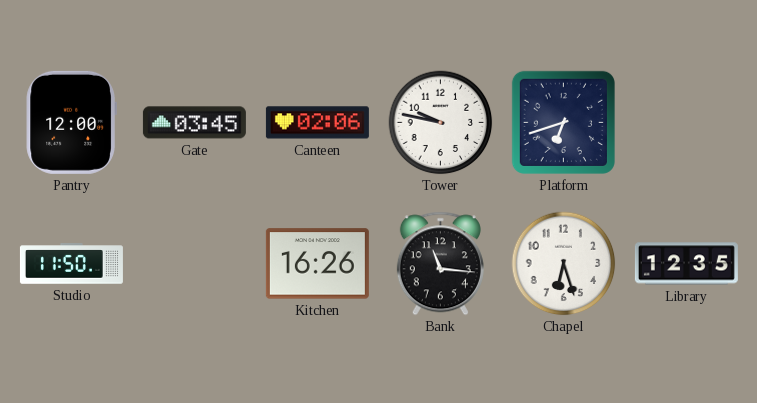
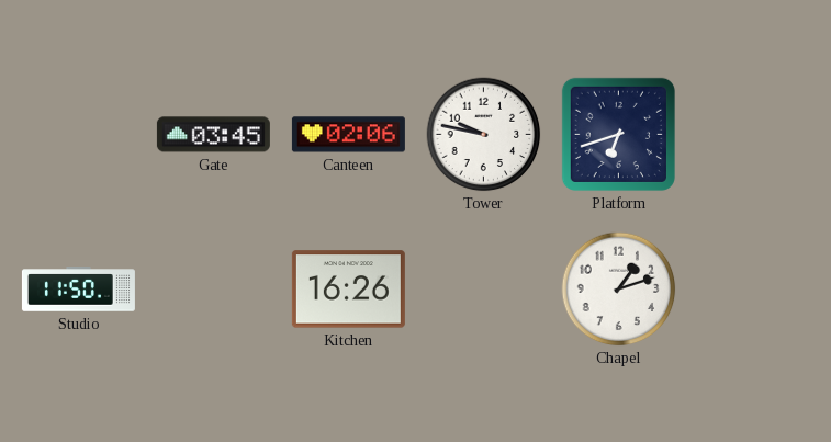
Pantry: 12:00 -> none (71, 122)
Bank: 11:16 -> none (440, 264)
Chapel: 6:27 -> 1:12 (619, 290)
Library: 12:35 -> none (686, 264)
